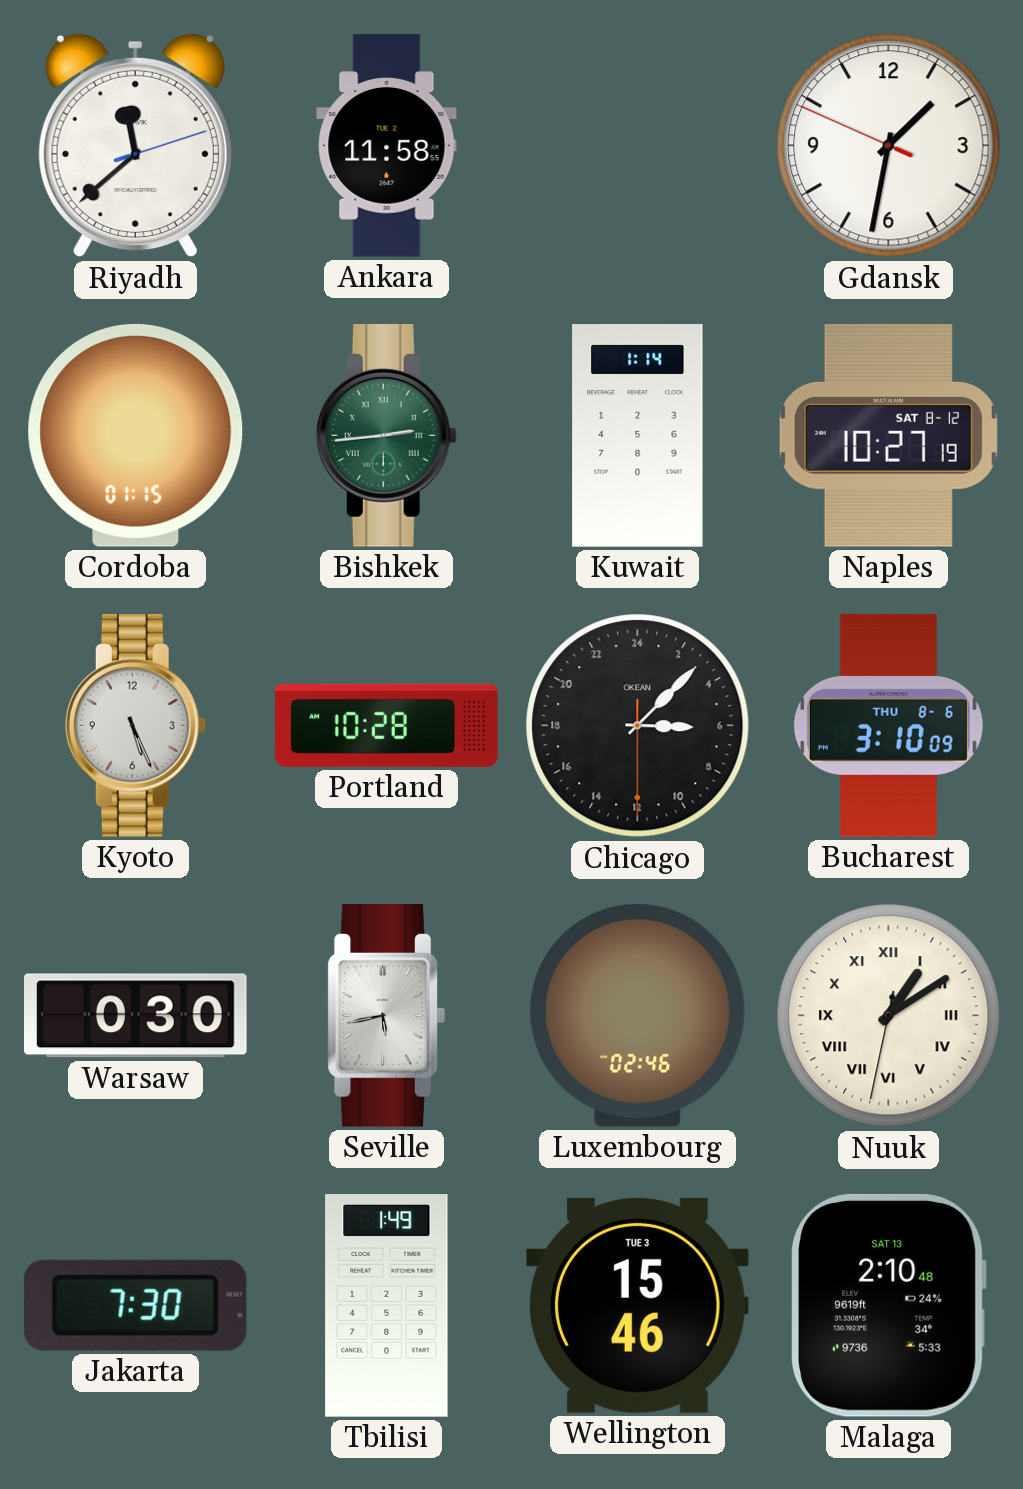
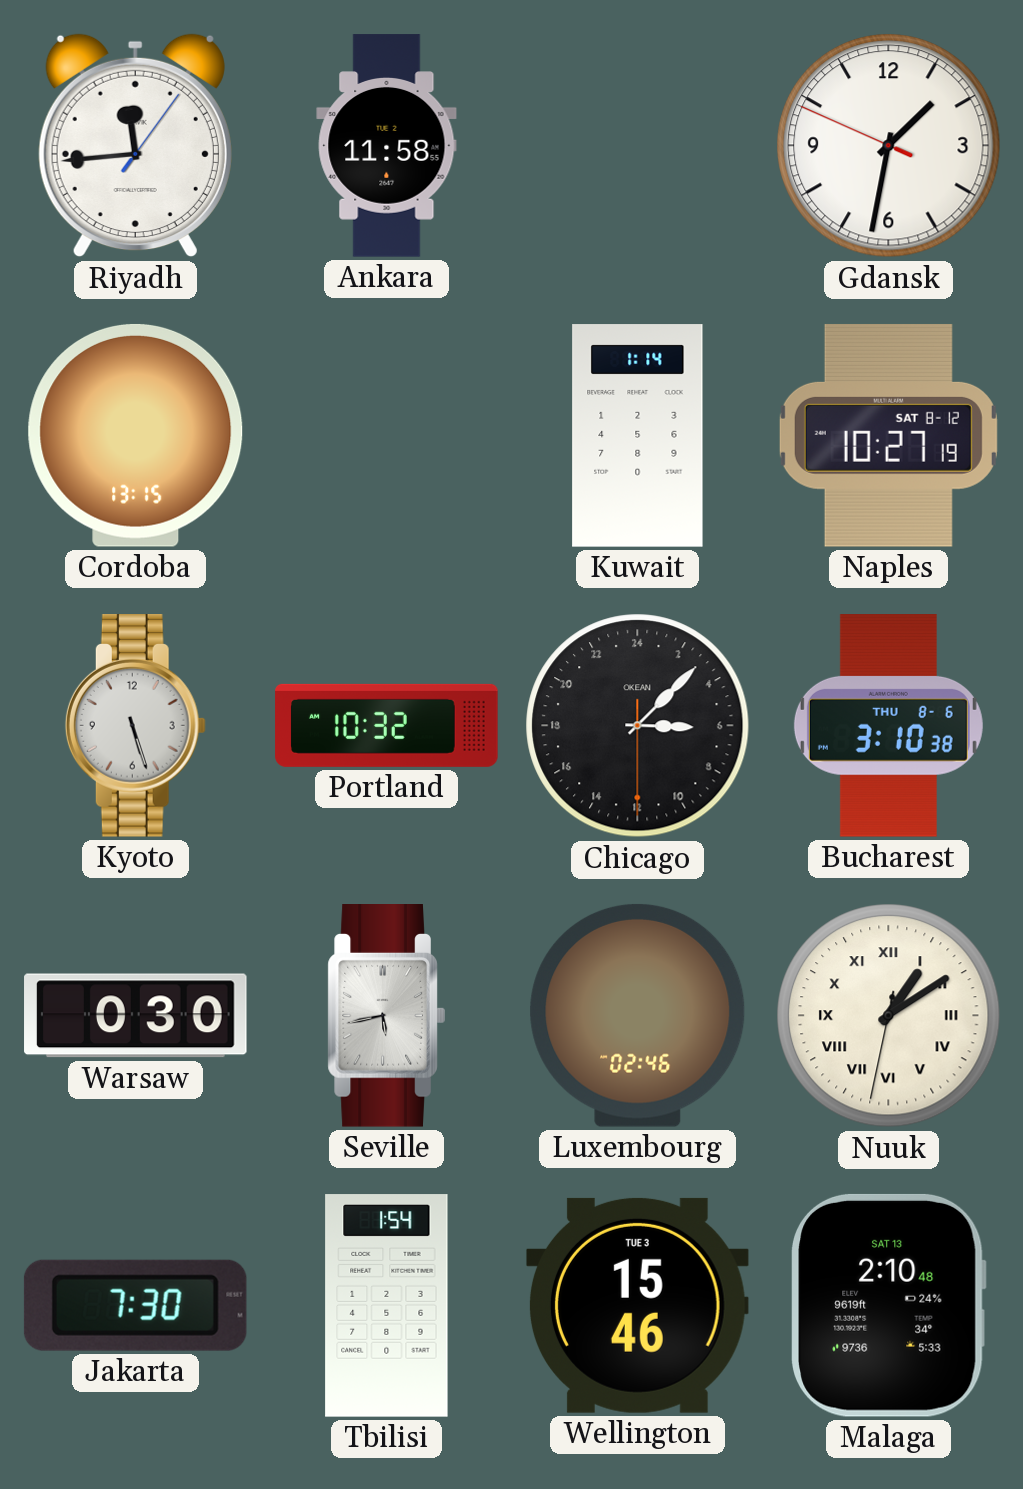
Riyadh: 11:38 -> 11:44 (135, 146)
Cordoba: 01:15 -> 13:15 (136, 435)
Bishkek: 2:44 -> none (386, 436)
Kyoto: 5:26 -> 5:27 (135, 726)
Portland: 10:28 -> 10:32 (387, 725)
Bucharest: 3:10:09 -> 3:10:38 (888, 726)
Tbilisi: 1:49 -> 1:54 (387, 1306)
